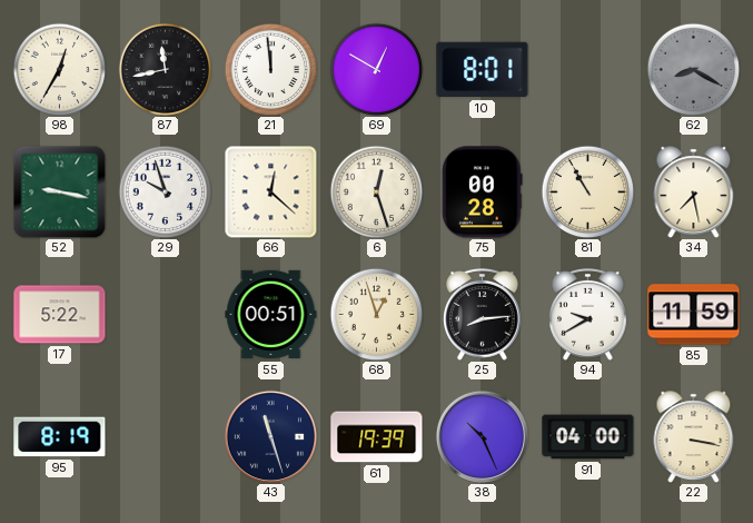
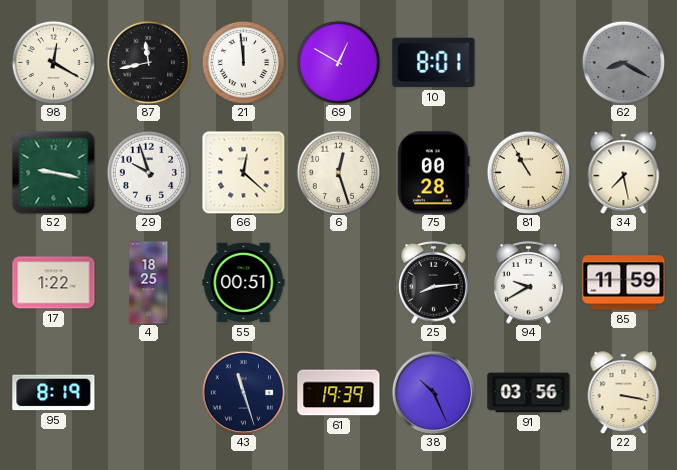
98: 12:35 -> 12:20 (53, 62)
17: 5:22 -> 1:22 (54, 283)
4: none -> 18:25 (149, 283)
68: 12:57 -> none (376, 314)
91: 04:00 -> 03:56 (529, 393)
